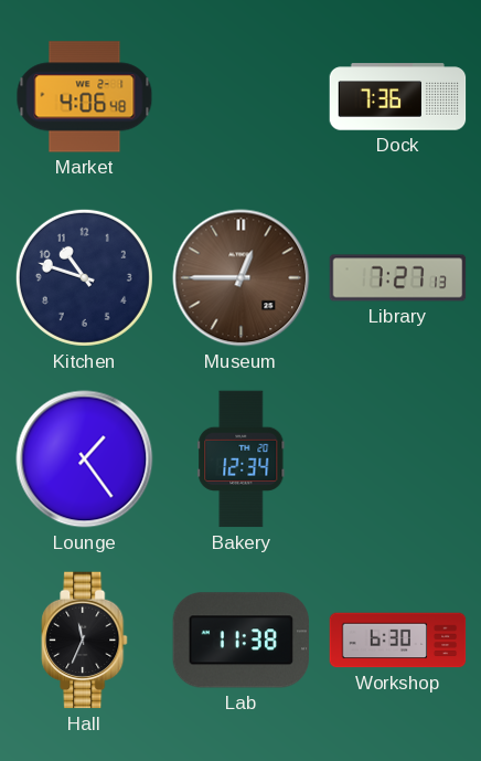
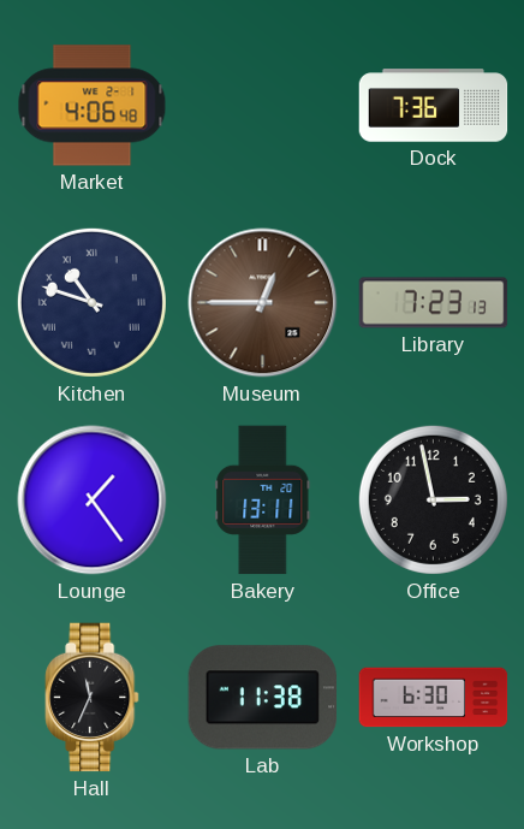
Kitchen numerals: Arabic -> Roman (91, 302)
Library: 7:27 -> 7:23 (434, 303)
Bakery: 12:34 -> 13:11 (263, 501)
Office: none -> 2:58 (433, 499)
